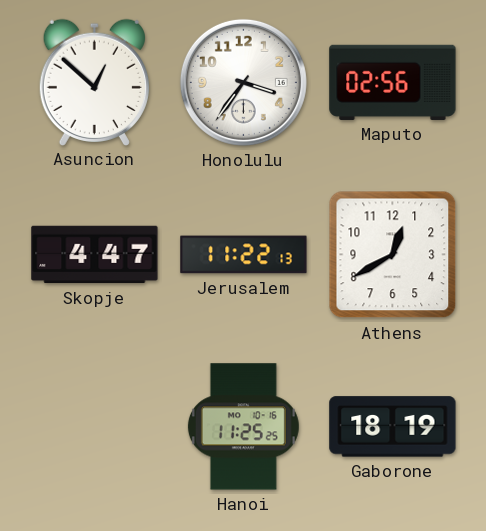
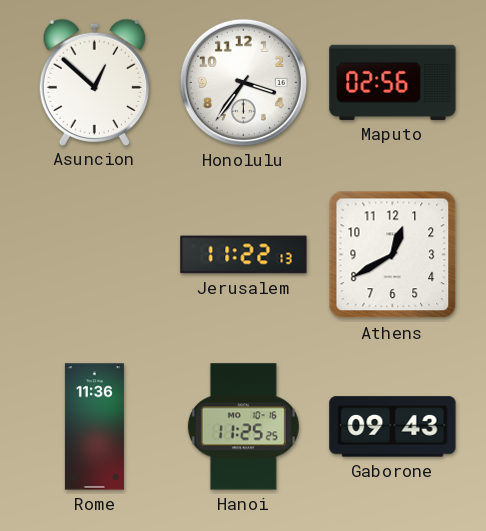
Skopje: 4:47 -> none (95, 255)
Rome: none -> 11:36 (94, 427)
Gaborone: 18:19 -> 09:43 (393, 427)
